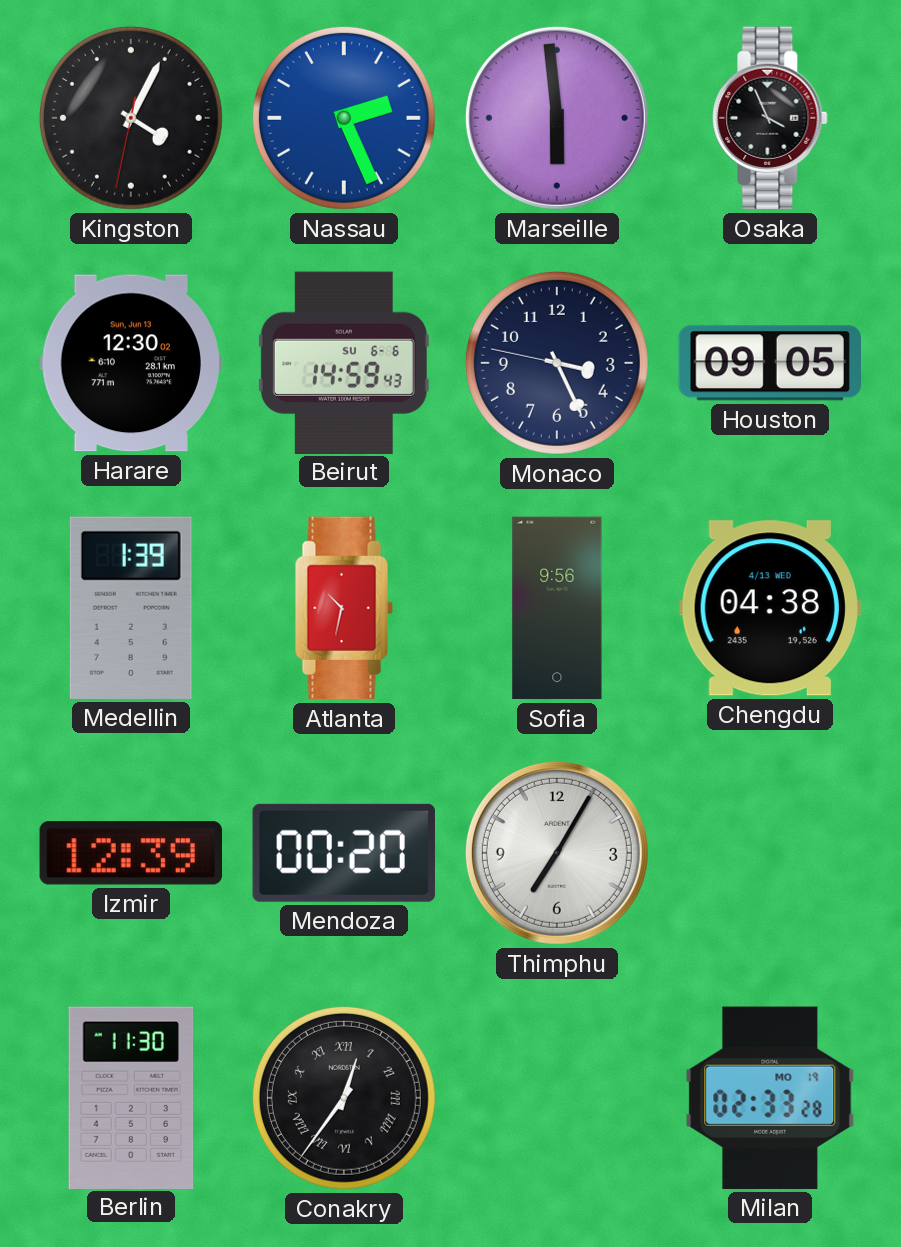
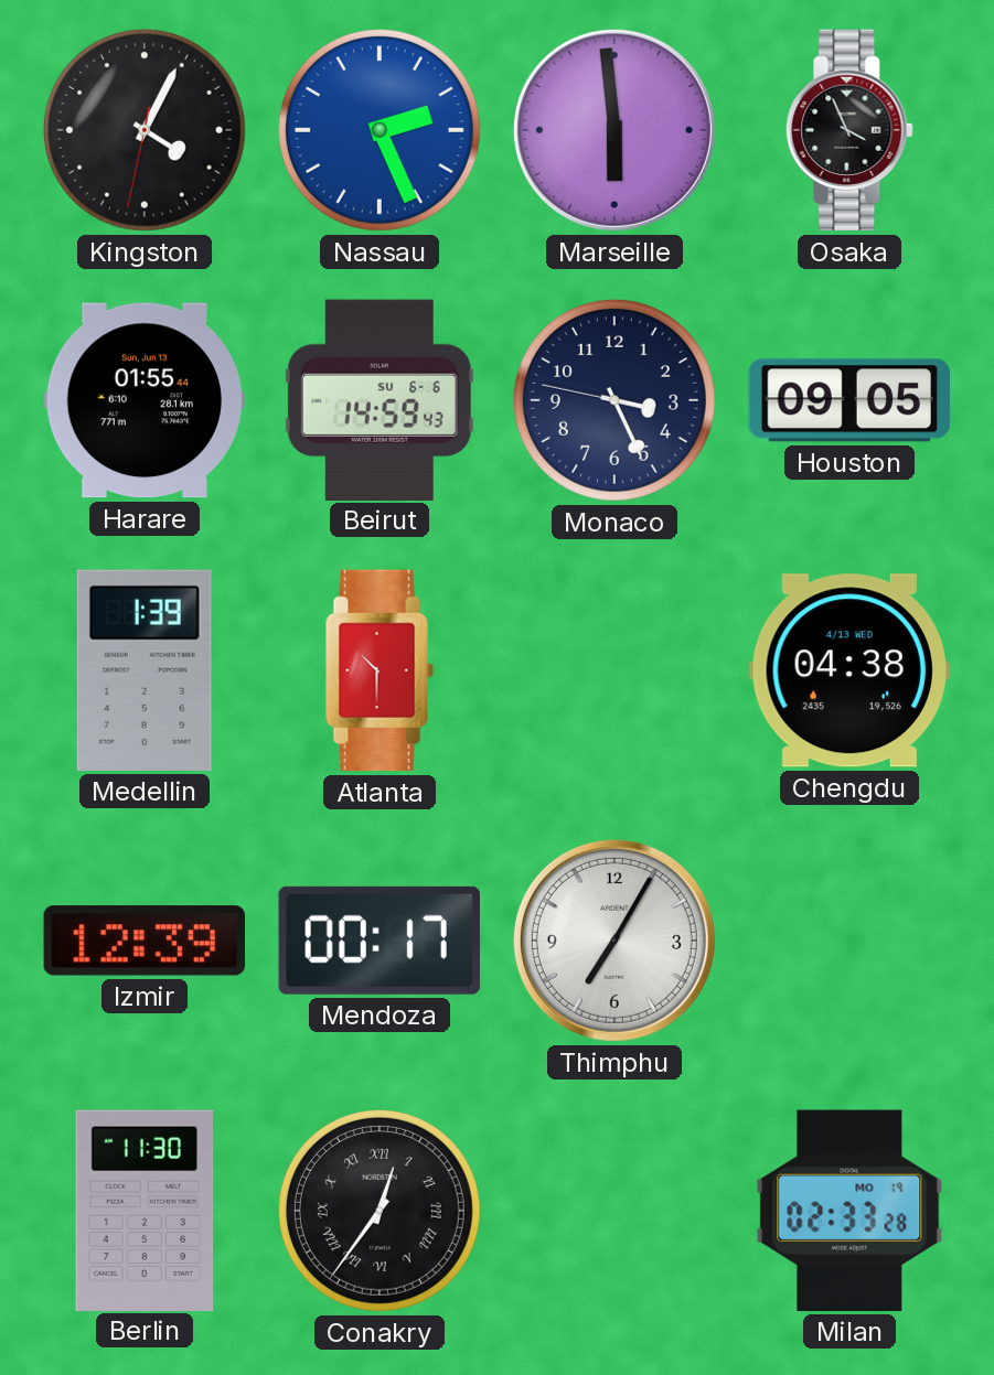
Harare: 12:30 -> 01:55 (145, 400)
Atlanta: 10:32 -> 10:30 (380, 670)
Sofia: 9:56 -> none (557, 608)
Mendoza: 00:20 -> 00:17 (380, 941)
